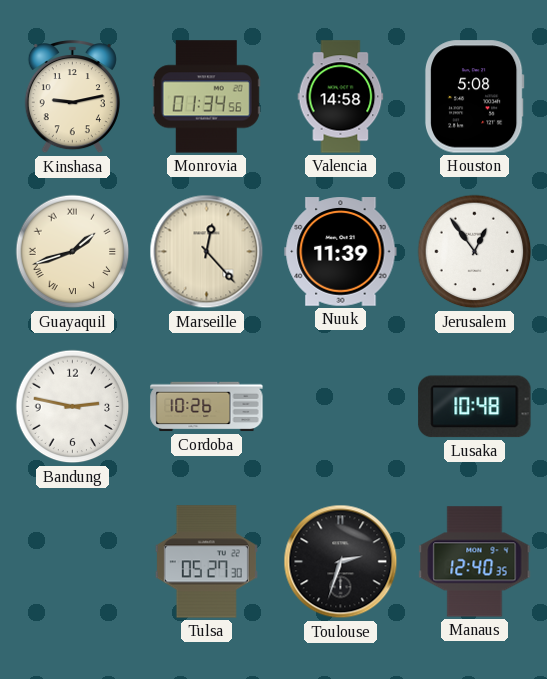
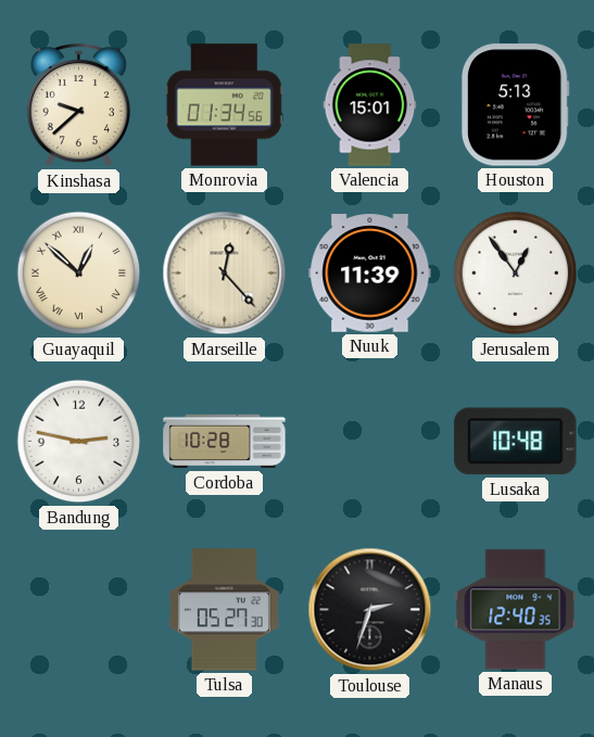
Kinshasa: 9:13 -> 9:38 (78, 106)
Valencia: 14:58 -> 15:01 (370, 105)
Houston: 5:08 -> 5:13 (515, 105)
Guayaquil: 1:42 -> 12:52 (79, 274)
Cordoba: 10:26 -> 10:28 (225, 442)
